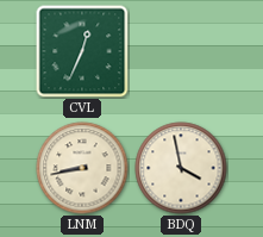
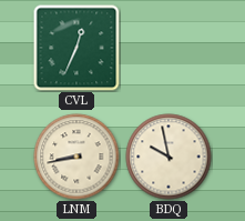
BDQ: 3:58 -> 9:58 (169, 157)
